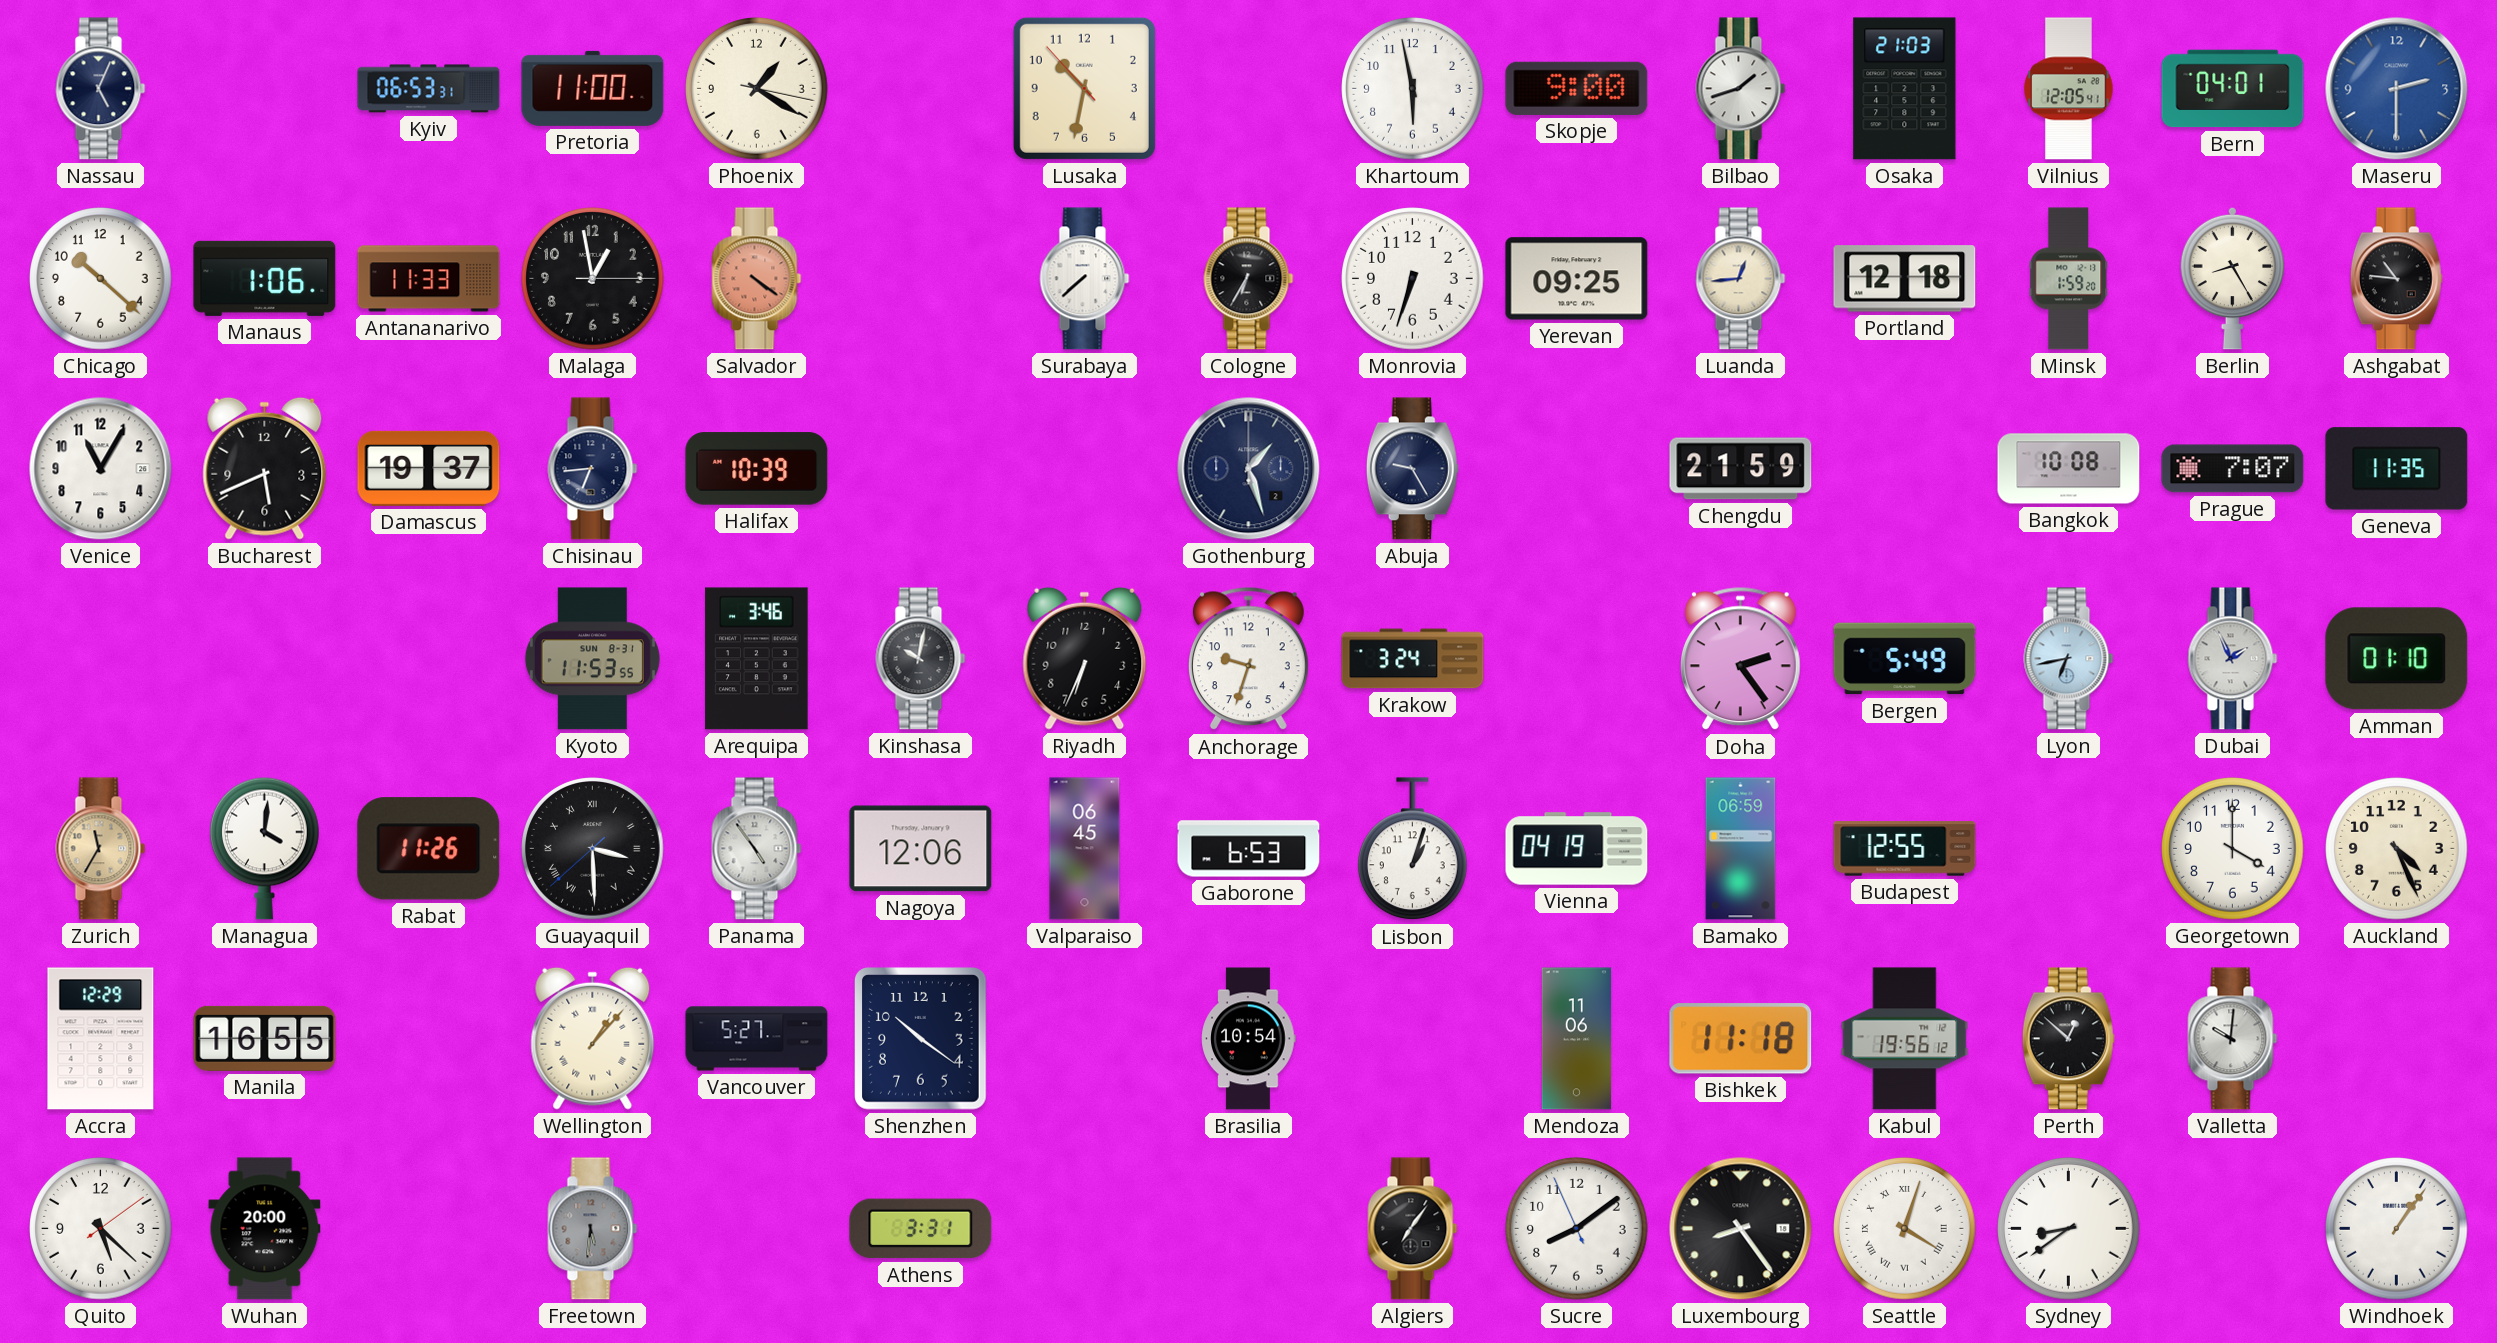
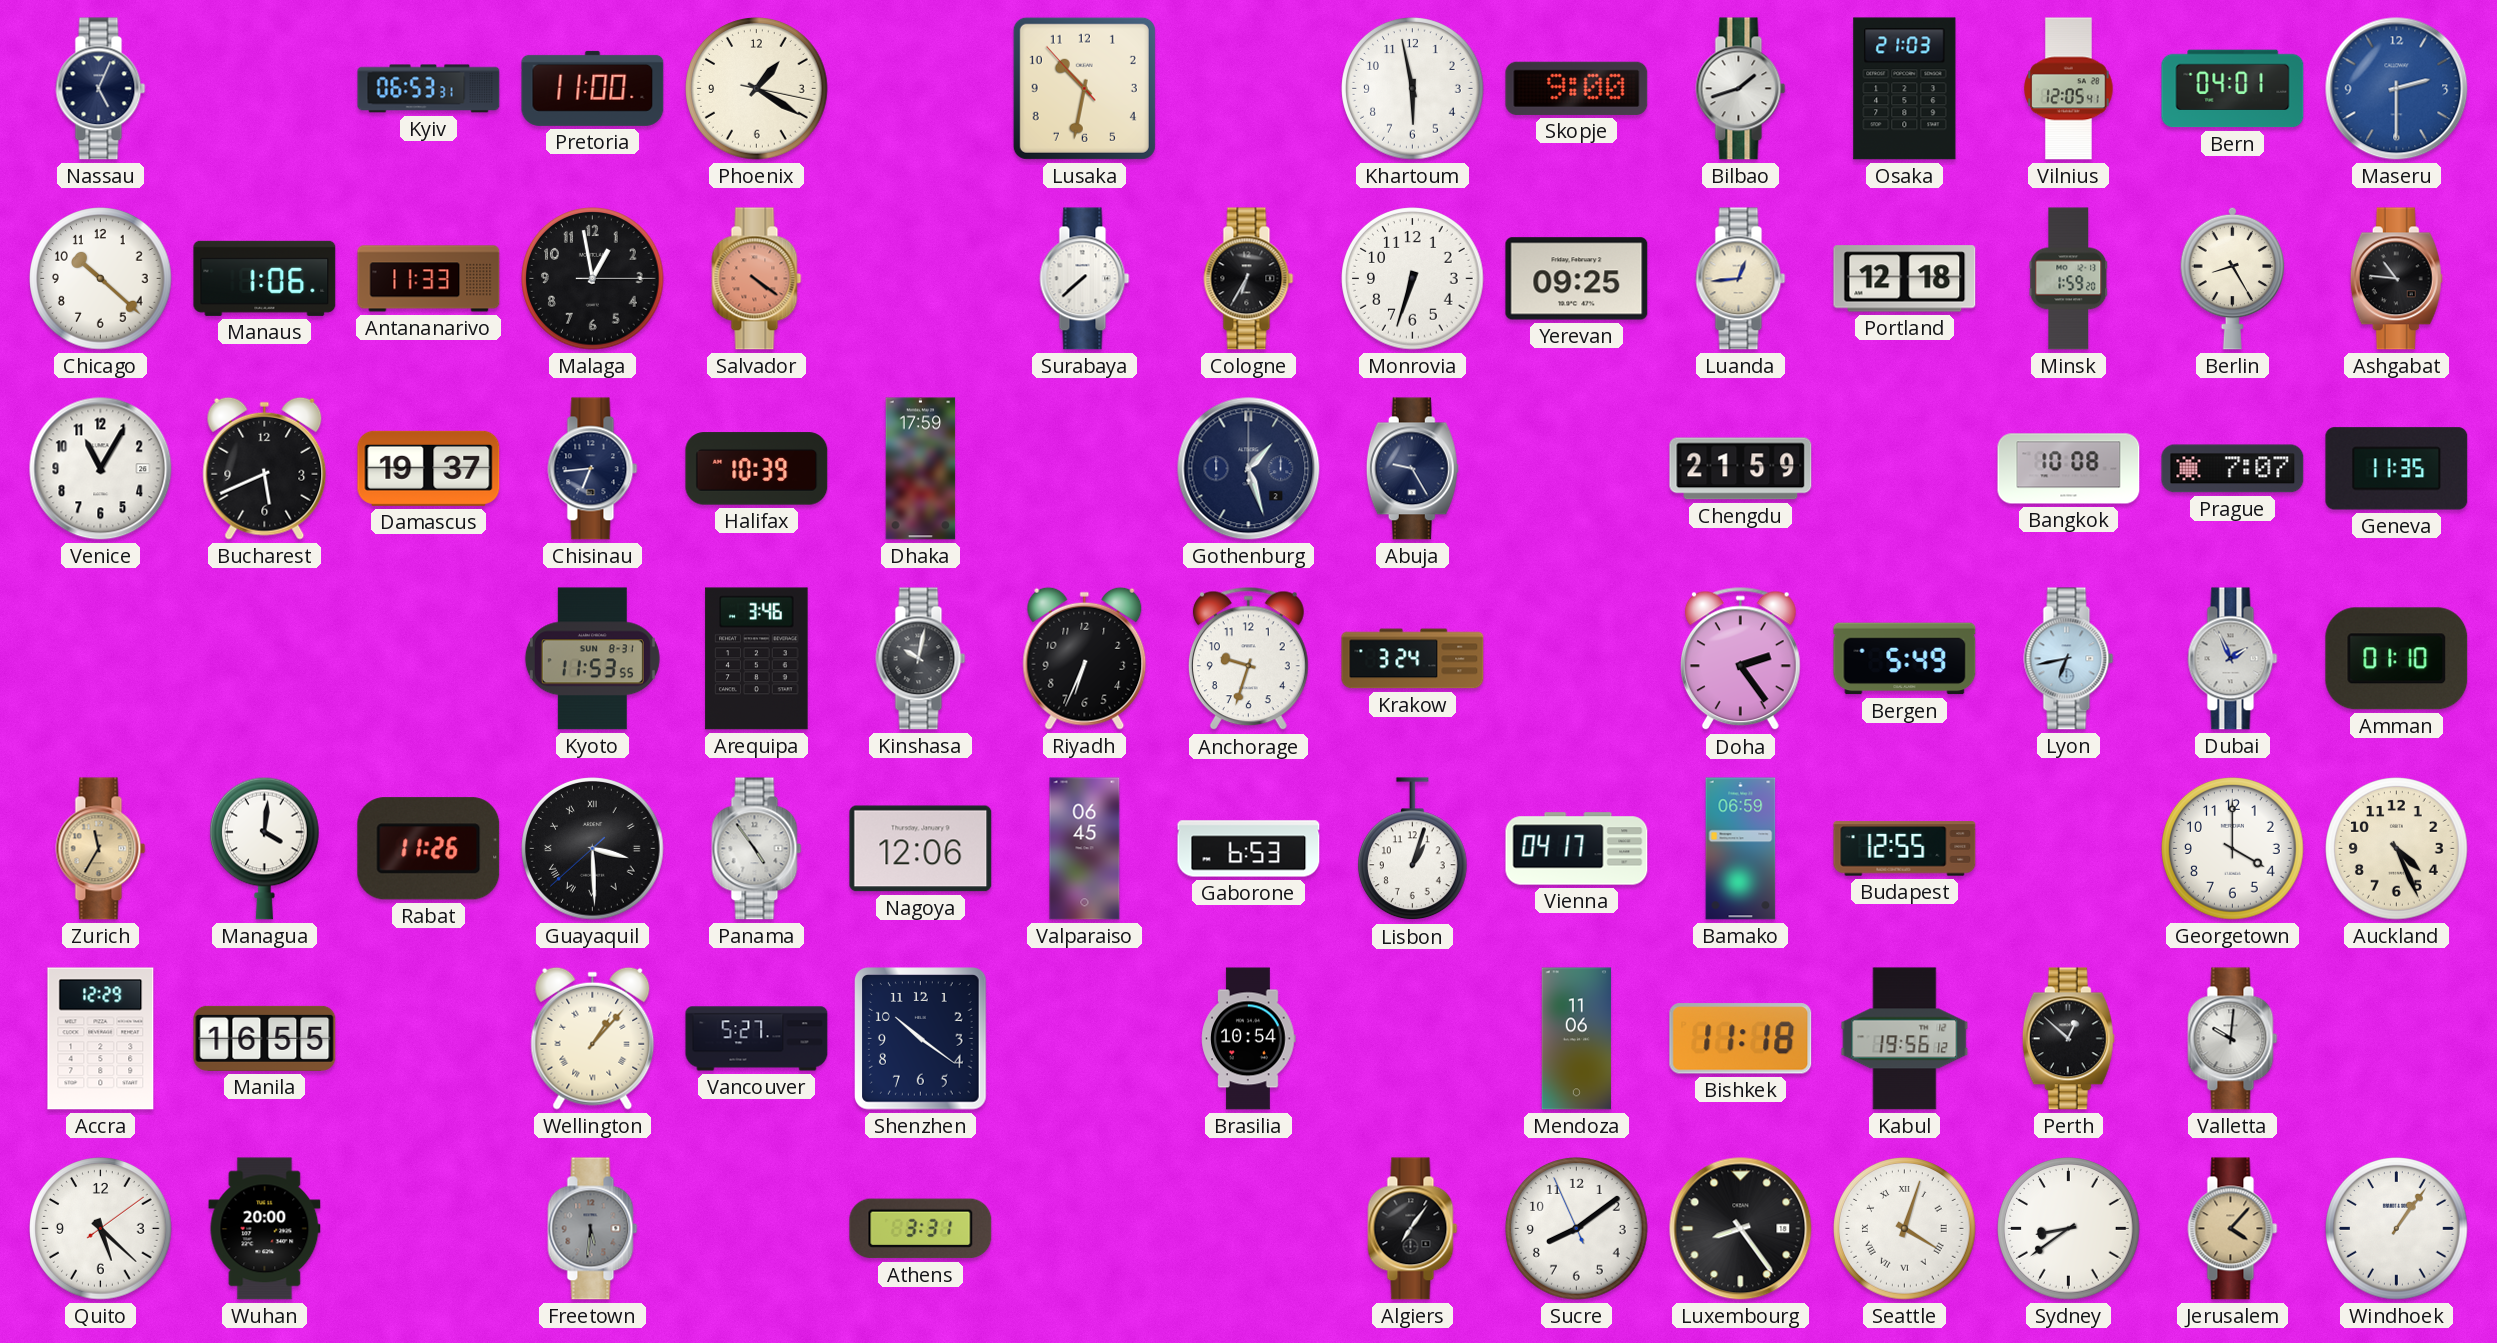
Dhaka: none -> 17:59 (921, 469)
Vienna: 04:19 -> 04:17 (1577, 849)
Jerusalem: none -> 4:07 (2233, 1229)
